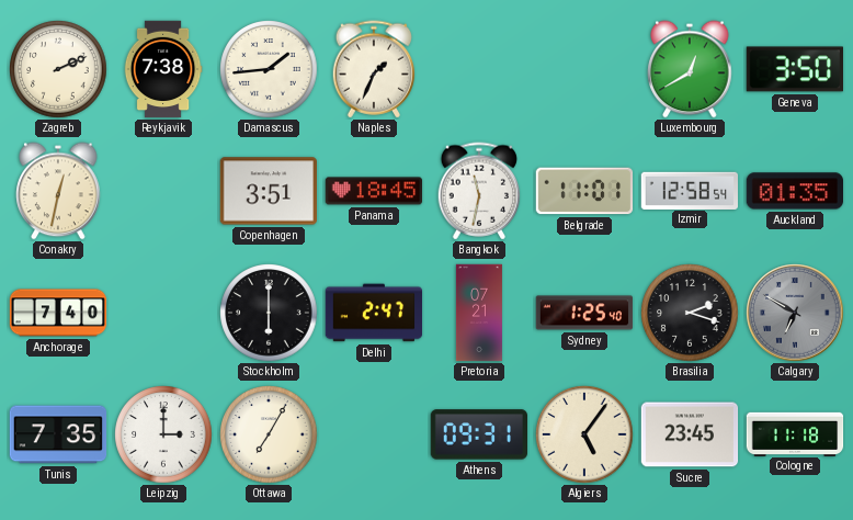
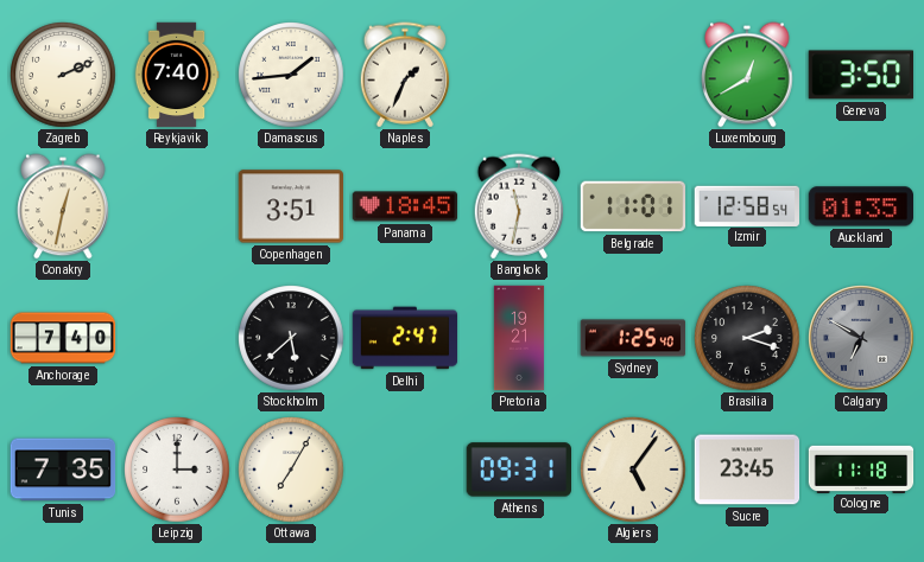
Reykjavik: 7:38 -> 7:40 (177, 75)
Stockholm: 6:00 -> 5:38 (291, 338)
Pretoria: 07:21 -> 19:21 (519, 338)
